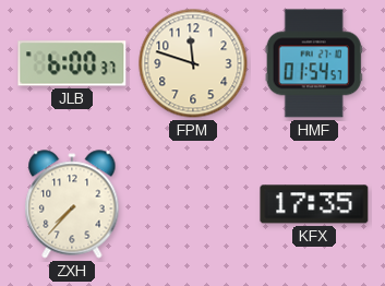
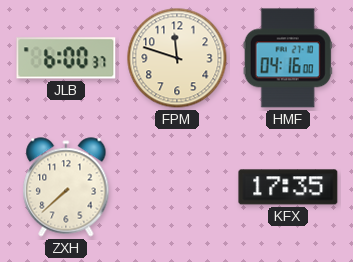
HMF: 01:54 -> 04:16 (288, 58)
ZXH: 7:37 -> 7:38 (66, 187)
